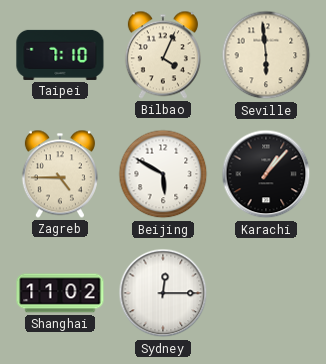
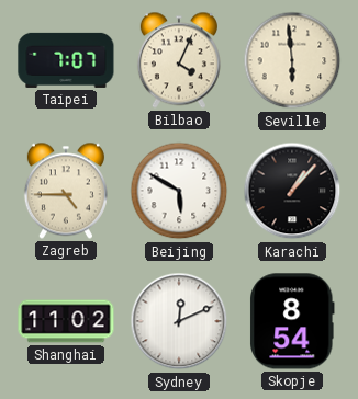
Taipei: 7:10 -> 7:07 (66, 60)
Sydney: 12:15 -> 12:11 (179, 321)
Skopje: none -> 8:54 (292, 321)
